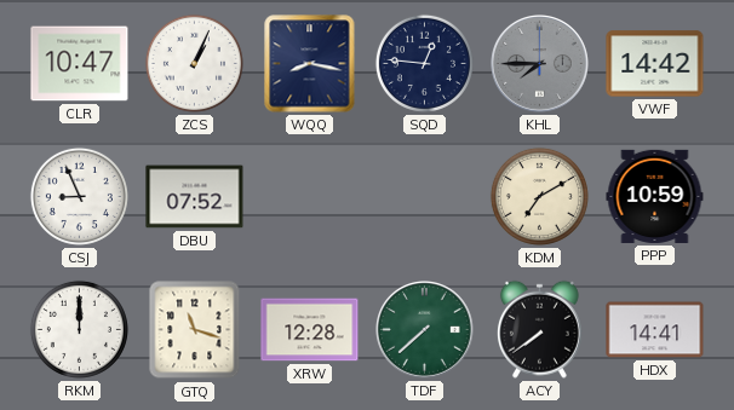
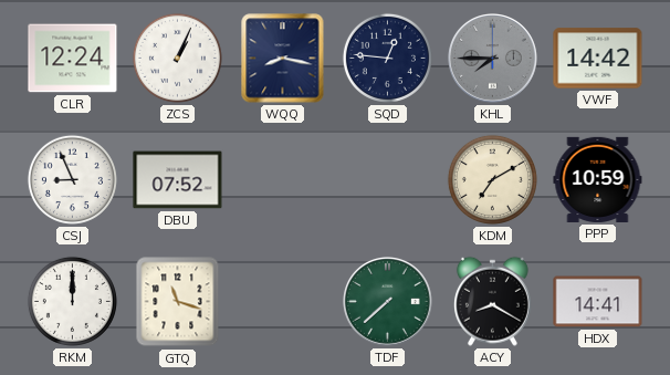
CLR: 10:47 -> 12:24 (73, 59)
XRW: 12:28 -> none (310, 330)
ACY: 7:39 -> 8:20 (492, 301)
